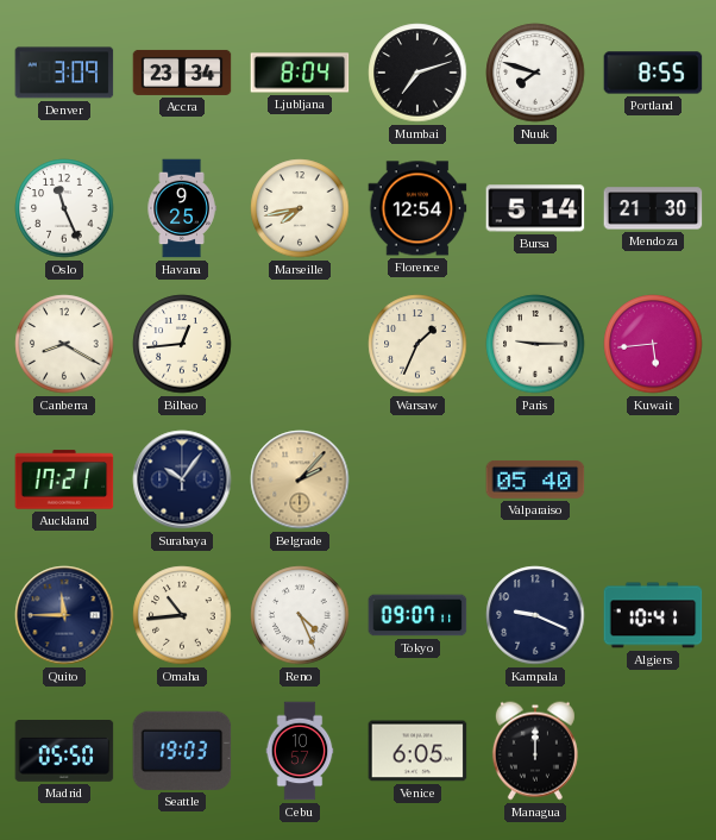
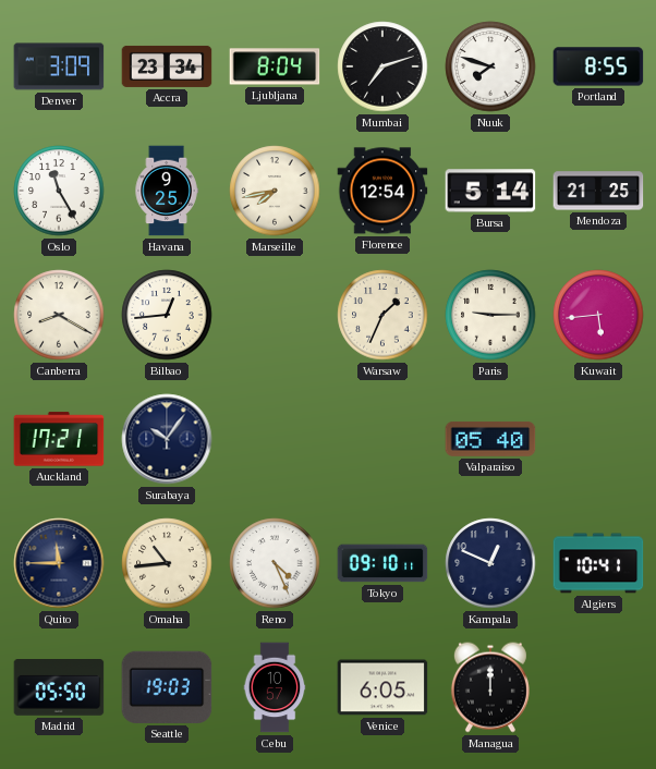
Oslo: 11:26 -> 11:25 (59, 191)
Mendoza: 21:30 -> 21:25 (598, 191)
Belgrade: 2:07 -> none (300, 479)
Tokyo: 09:07 -> 09:10 (382, 563)
Kampala: 9:19 -> 12:49 (490, 563)
